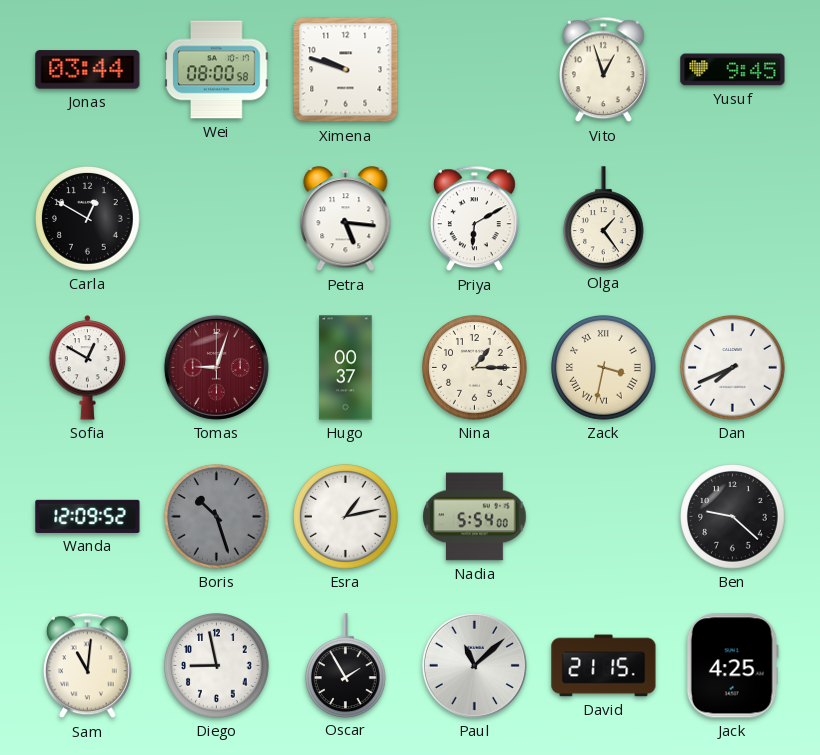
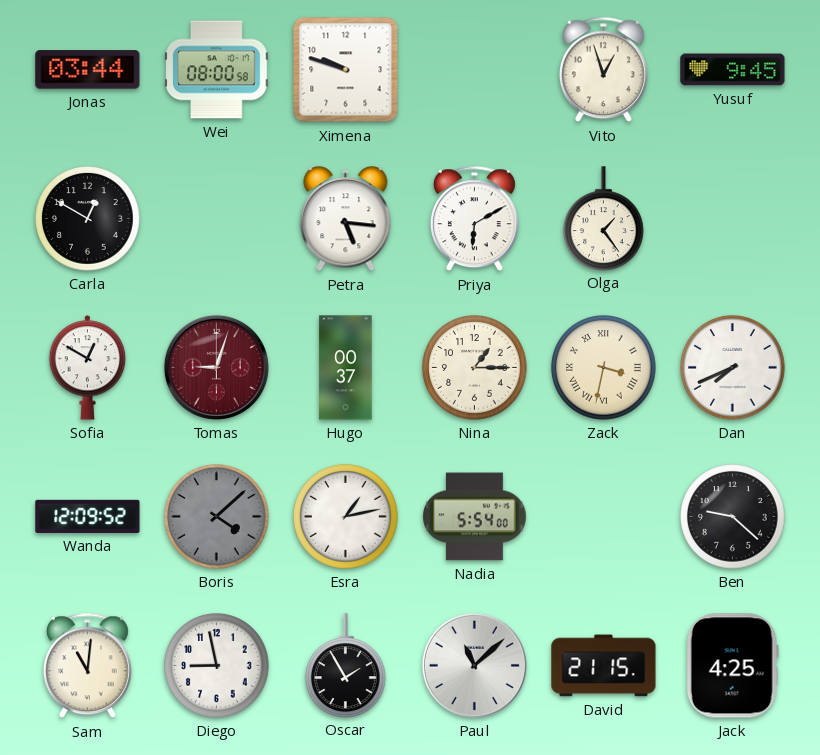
Boris: 10:27 -> 4:08 (217, 517)
